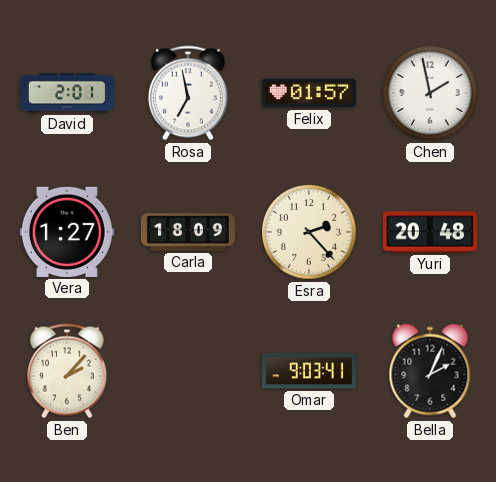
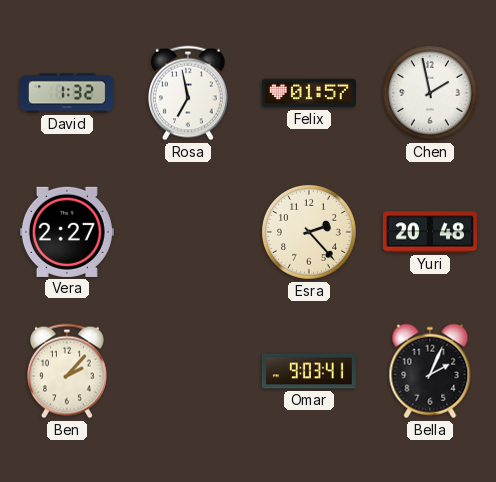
David: 2:01 -> 1:32 (67, 93)
Vera: 1:27 -> 2:27 (67, 232)
Carla: 18:09 -> none (188, 232)
